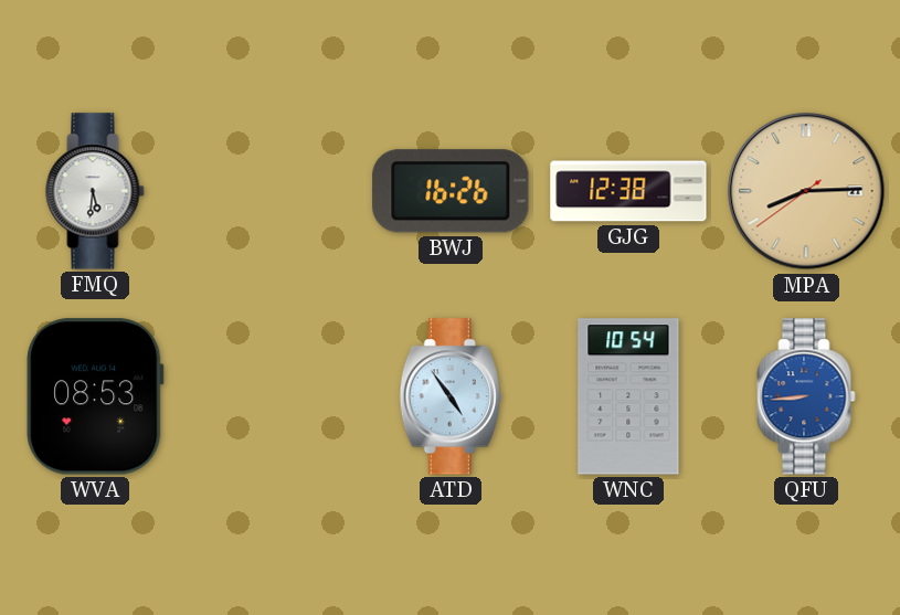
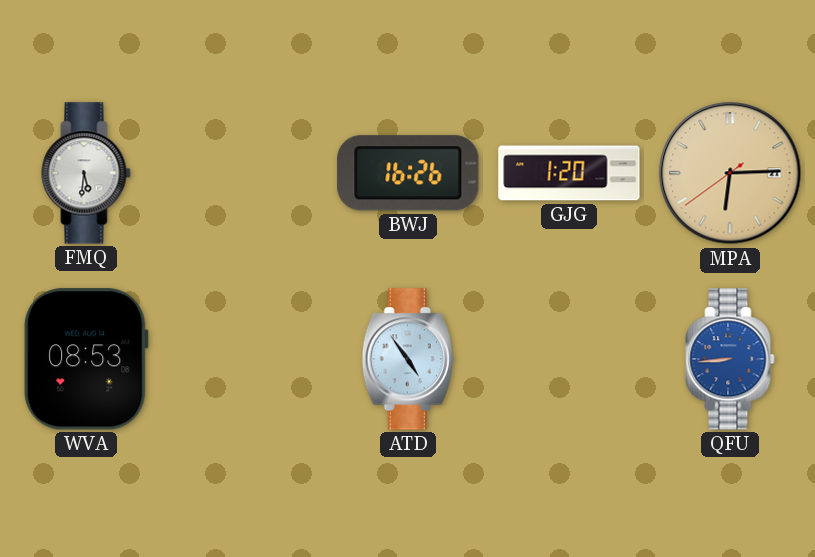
GJG: 12:38 -> 1:20 (569, 173)
MPA: 8:14 -> 6:14 (730, 173)
WNC: 10:54 -> none (628, 396)
